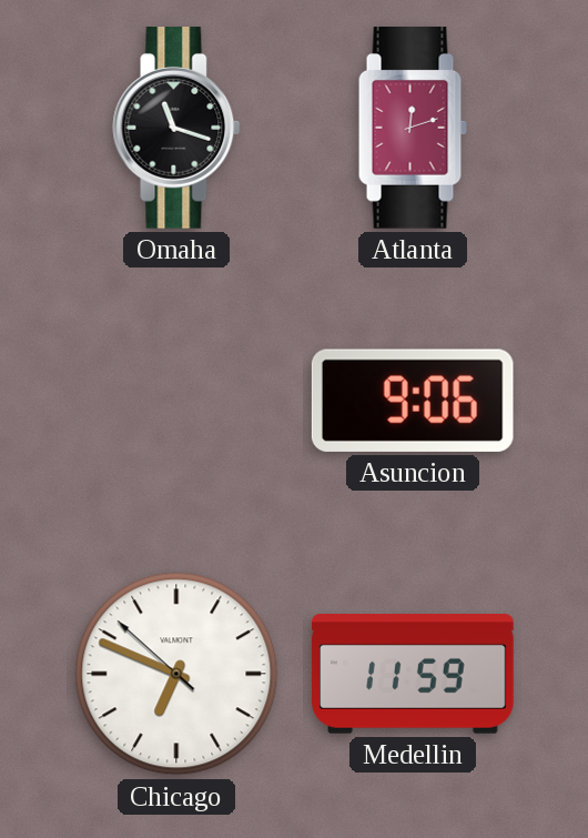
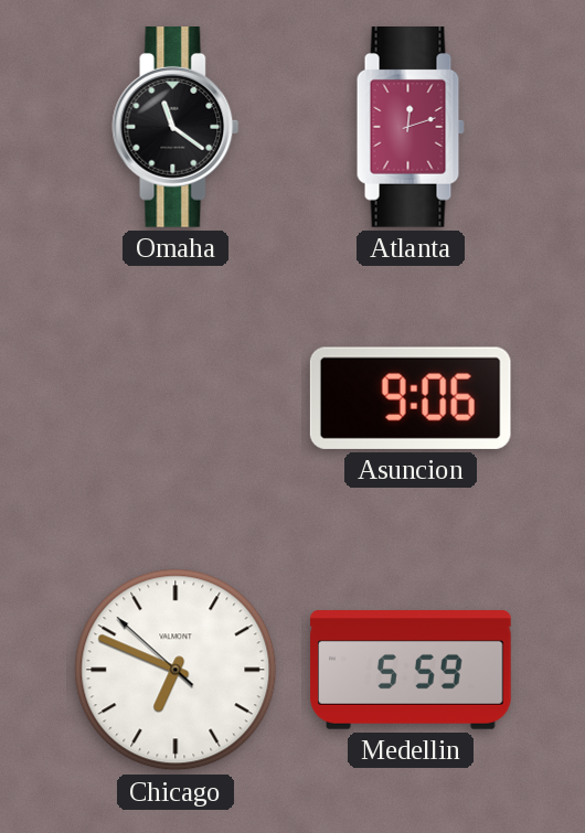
Omaha: 11:18 -> 11:21 (175, 128)
Medellin: 11:59 -> 5:59 (411, 671)
